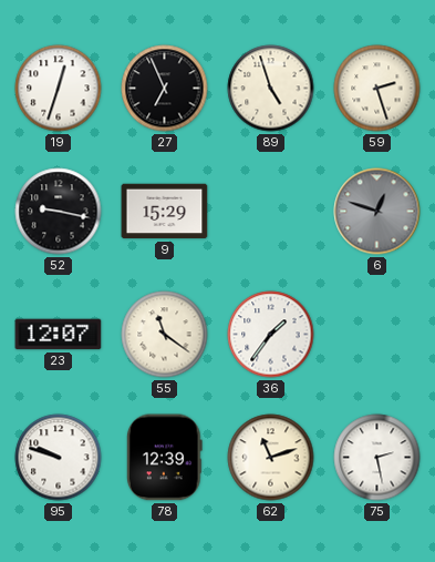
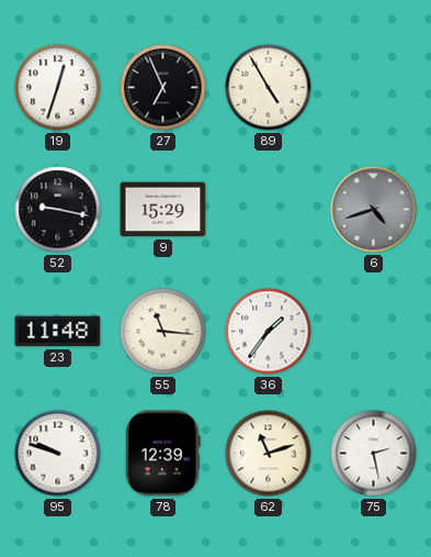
89: 4:57 -> 4:55 (269, 88)
59: 2:27 -> none (377, 89)
6: 12:48 -> 4:42 (374, 210)
23: 12:07 -> 11:48 (58, 332)
55: 11:21 -> 11:16 (163, 332)
